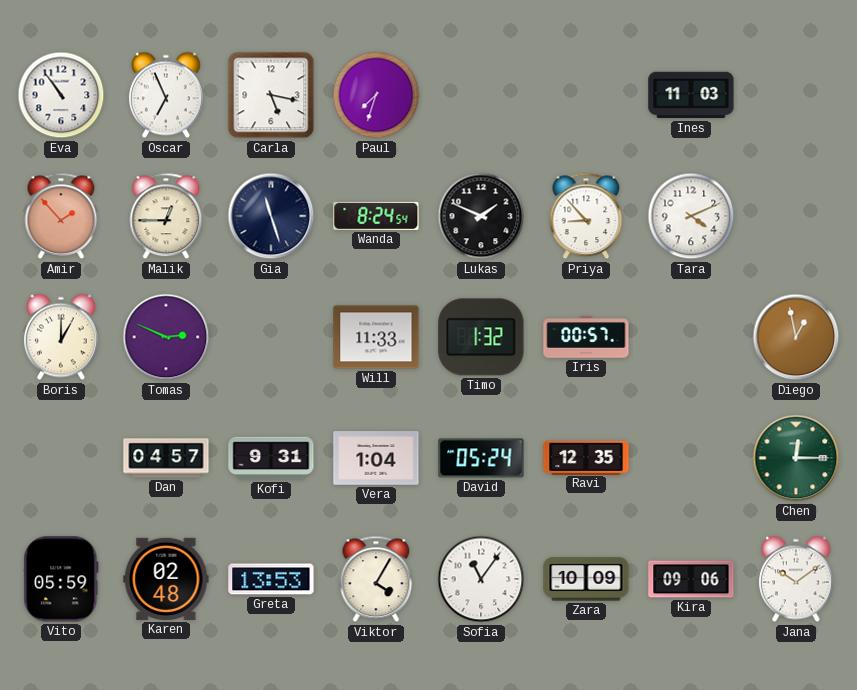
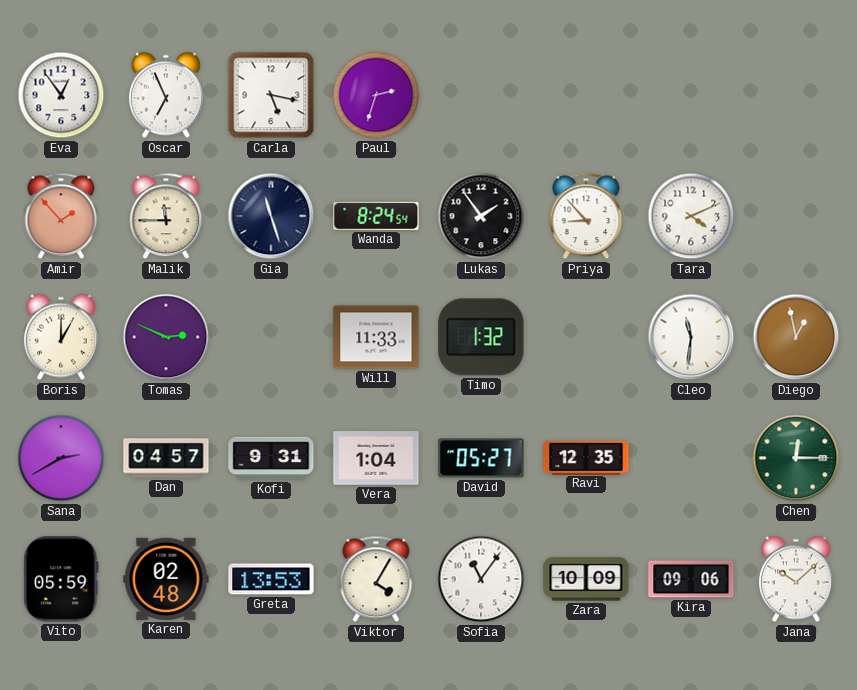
Eva: 10:54 -> 12:54 (61, 95)
Paul: 7:33 -> 2:33 (376, 95)
Ines: 11:03 -> none (691, 95)
Malik: 12:45 -> 11:45 (166, 216)
Lukas: 1:49 -> 1:54 (481, 216)
Iris: 00:57 -> none (586, 337)
Cleo: none -> 11:31 (691, 337)
Sana: none -> 2:40 (61, 458)
David: 05:24 -> 05:27 (481, 458)
Jana: 10:09 -> 10:08 (796, 579)
